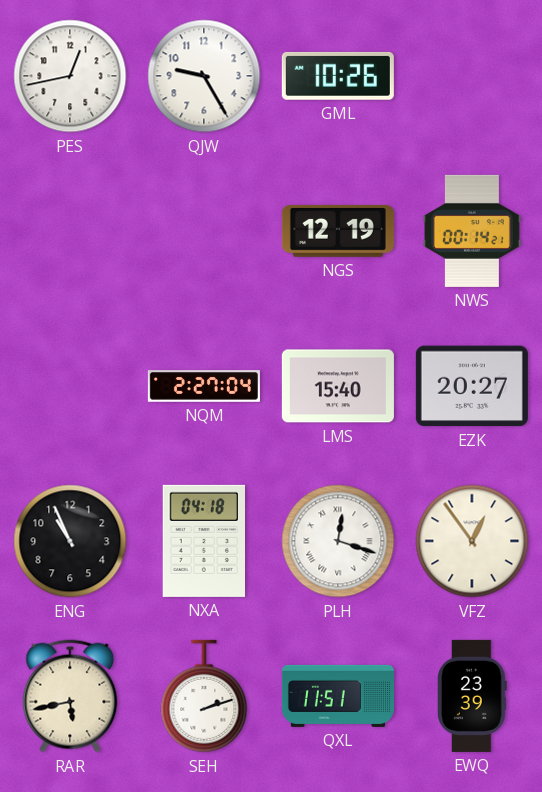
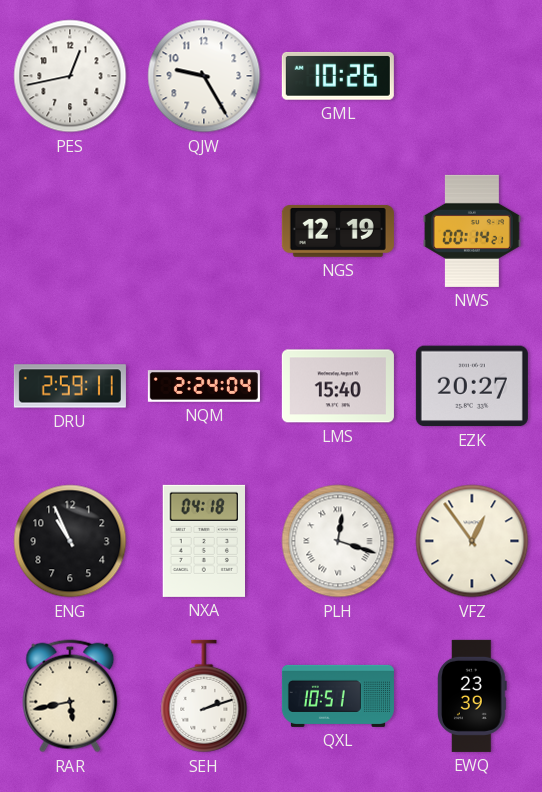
DRU: none -> 2:59 (70, 386)
NQM: 2:27 -> 2:24 (204, 386)
QXL: 11:51 -> 10:51 (338, 696)
